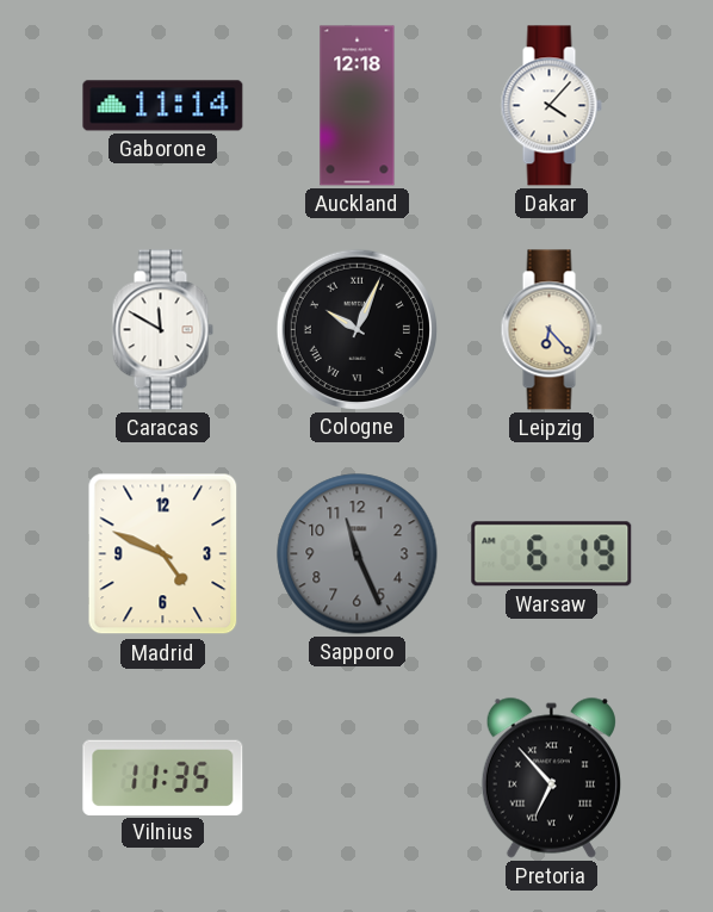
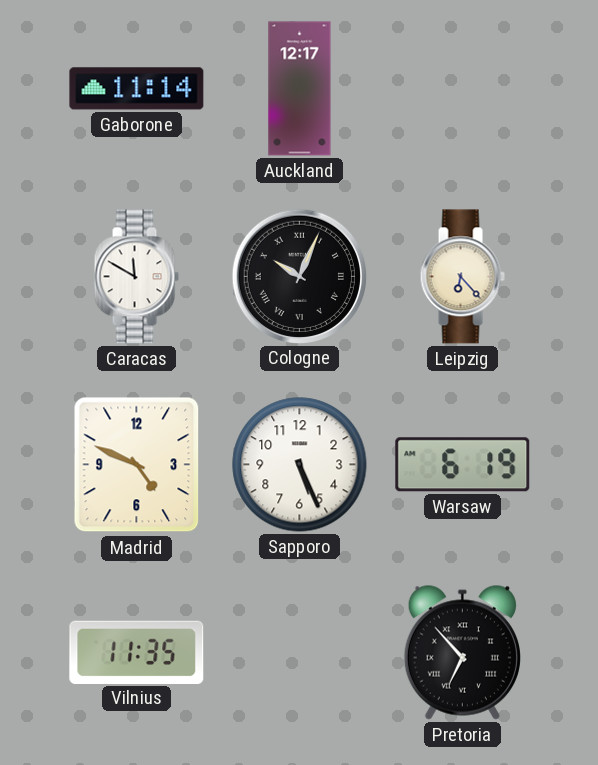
Auckland: 12:18 -> 12:17 (300, 89)
Dakar: 4:07 -> none (551, 106)
Sapporo: 11:26 -> 5:26 (300, 465)
Sapporo dial: grey -> white (300, 465)
